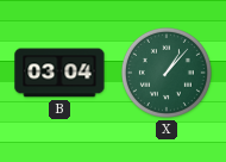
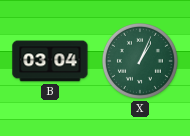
X: 1:07 -> 1:04 (140, 61)
